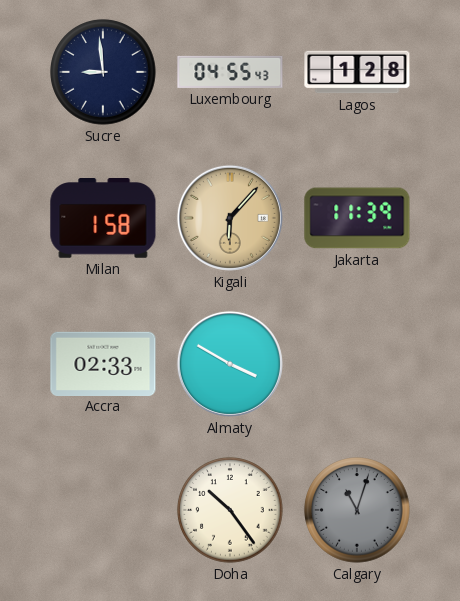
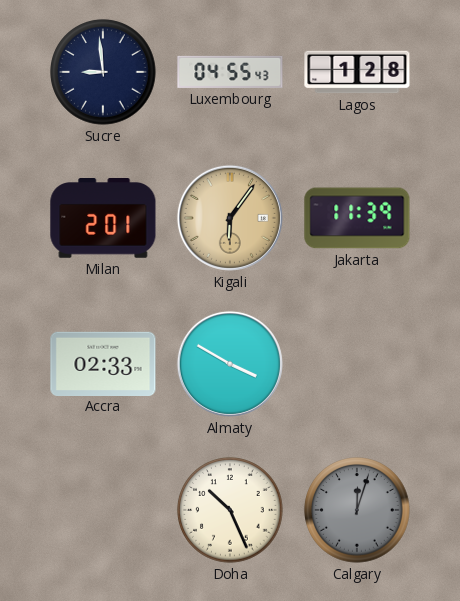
Milan: 1:58 -> 2:01 (103, 218)
Kigali: 6:07 -> 6:06 (230, 218)
Doha: 10:24 -> 10:26 (230, 510)
Calgary: 11:03 -> 12:03 (357, 510)
